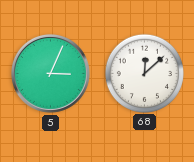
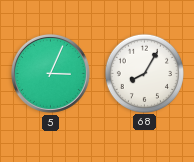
68: 12:08 -> 8:05 (144, 73)
